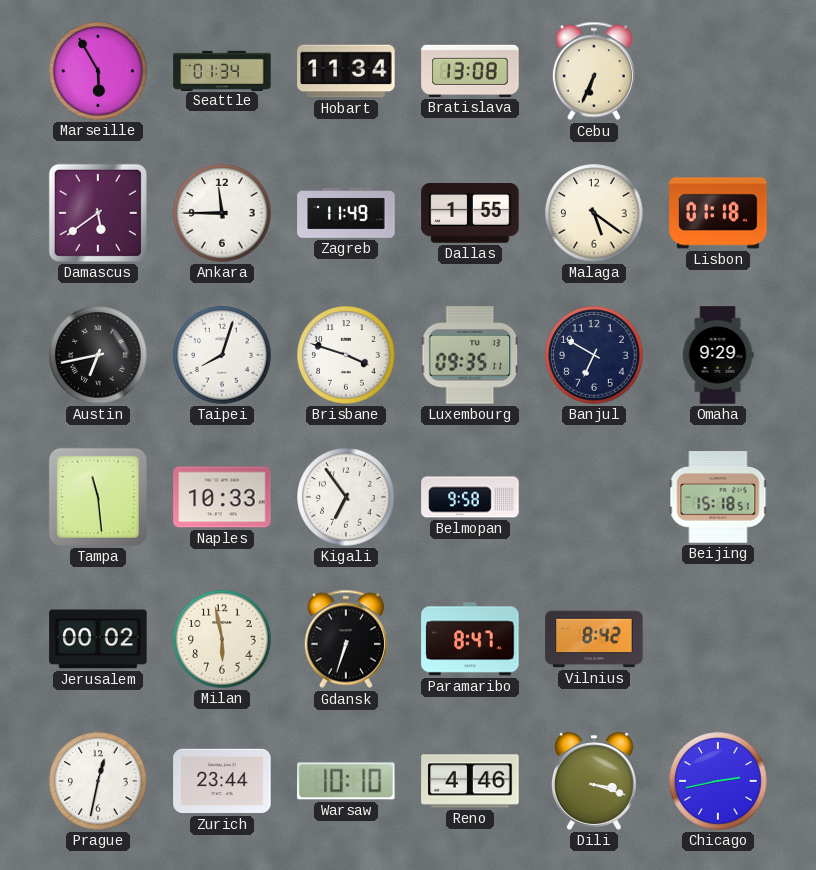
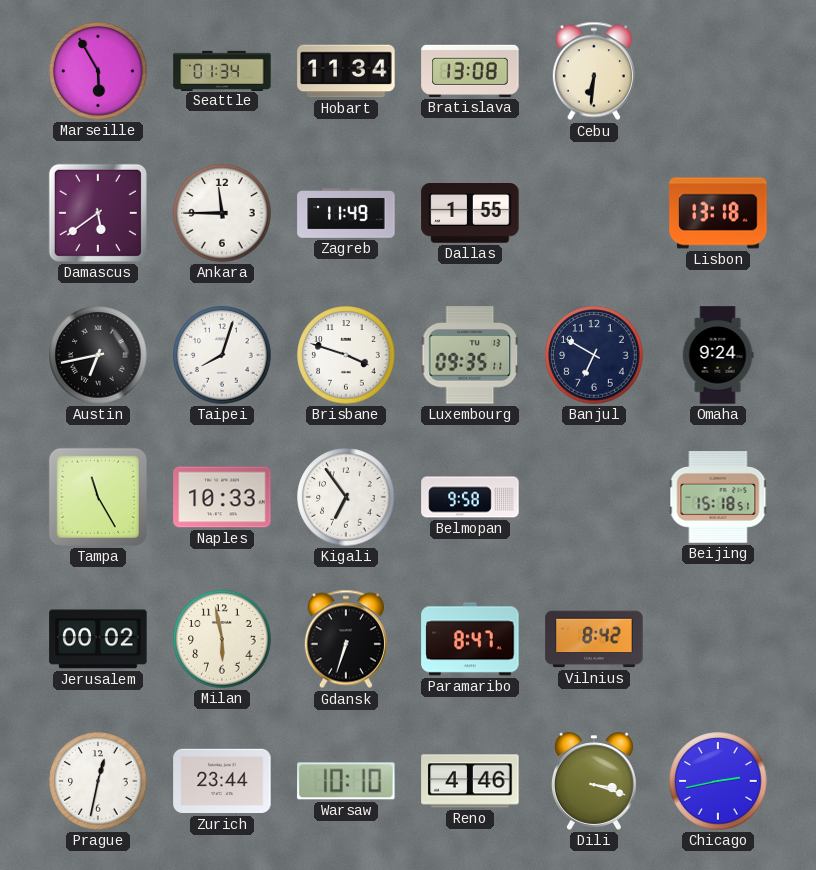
Cebu: 6:34 -> 6:31 (594, 71)
Malaga: 5:21 -> none (594, 213)
Lisbon: 01:18 -> 13:18 (718, 213)
Omaha: 9:29 -> 9:24 (718, 355)
Tampa: 11:29 -> 11:25 (98, 497)
